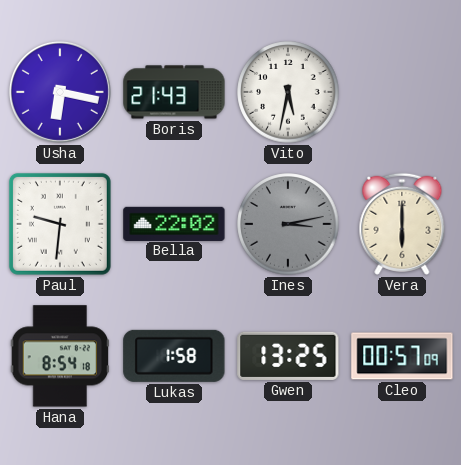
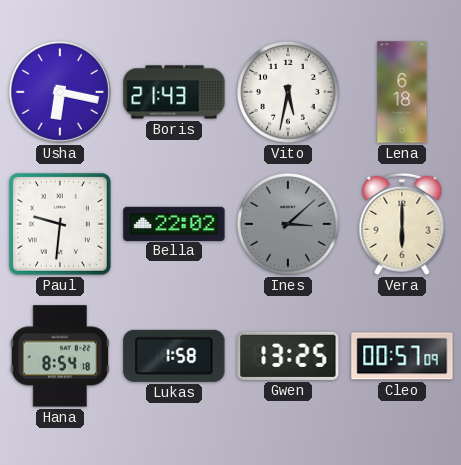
Lena: none -> 6:18 (402, 92)
Ines: 3:13 -> 3:08 (288, 224)
